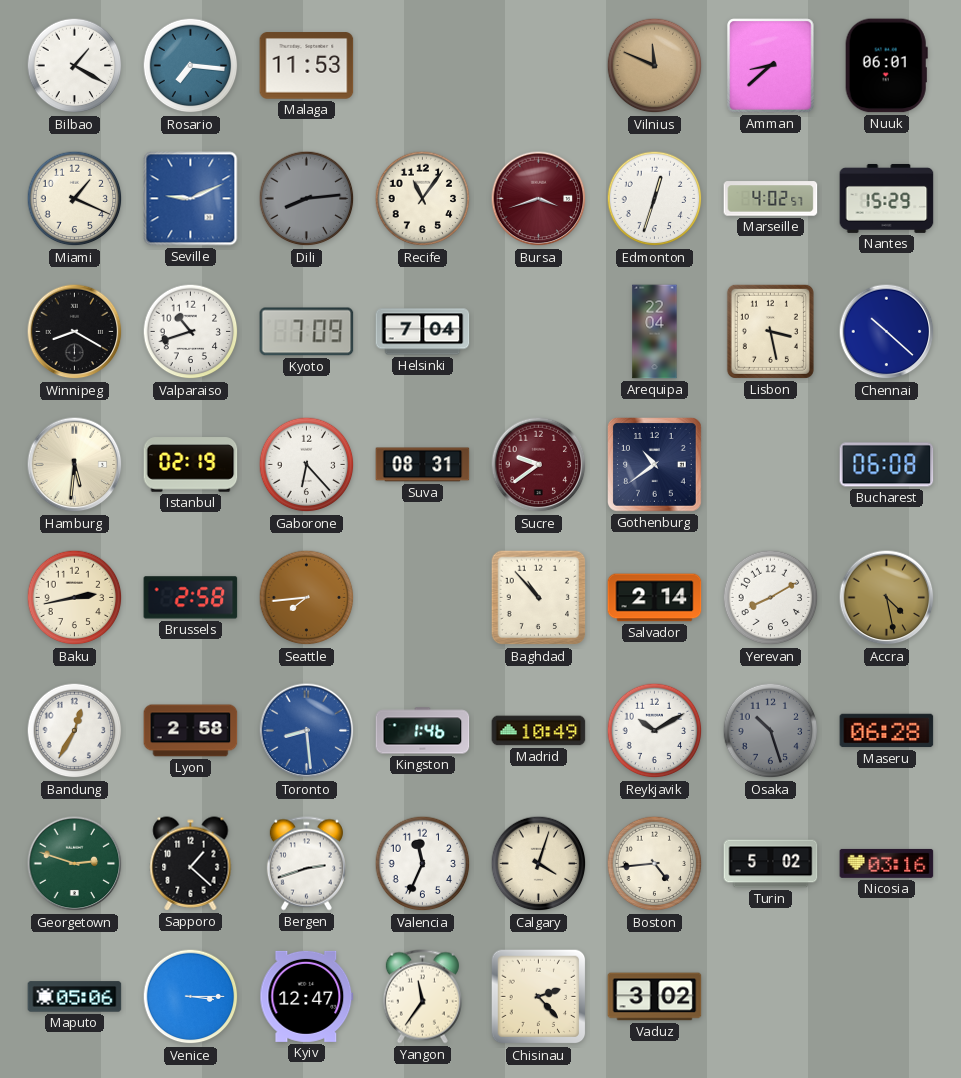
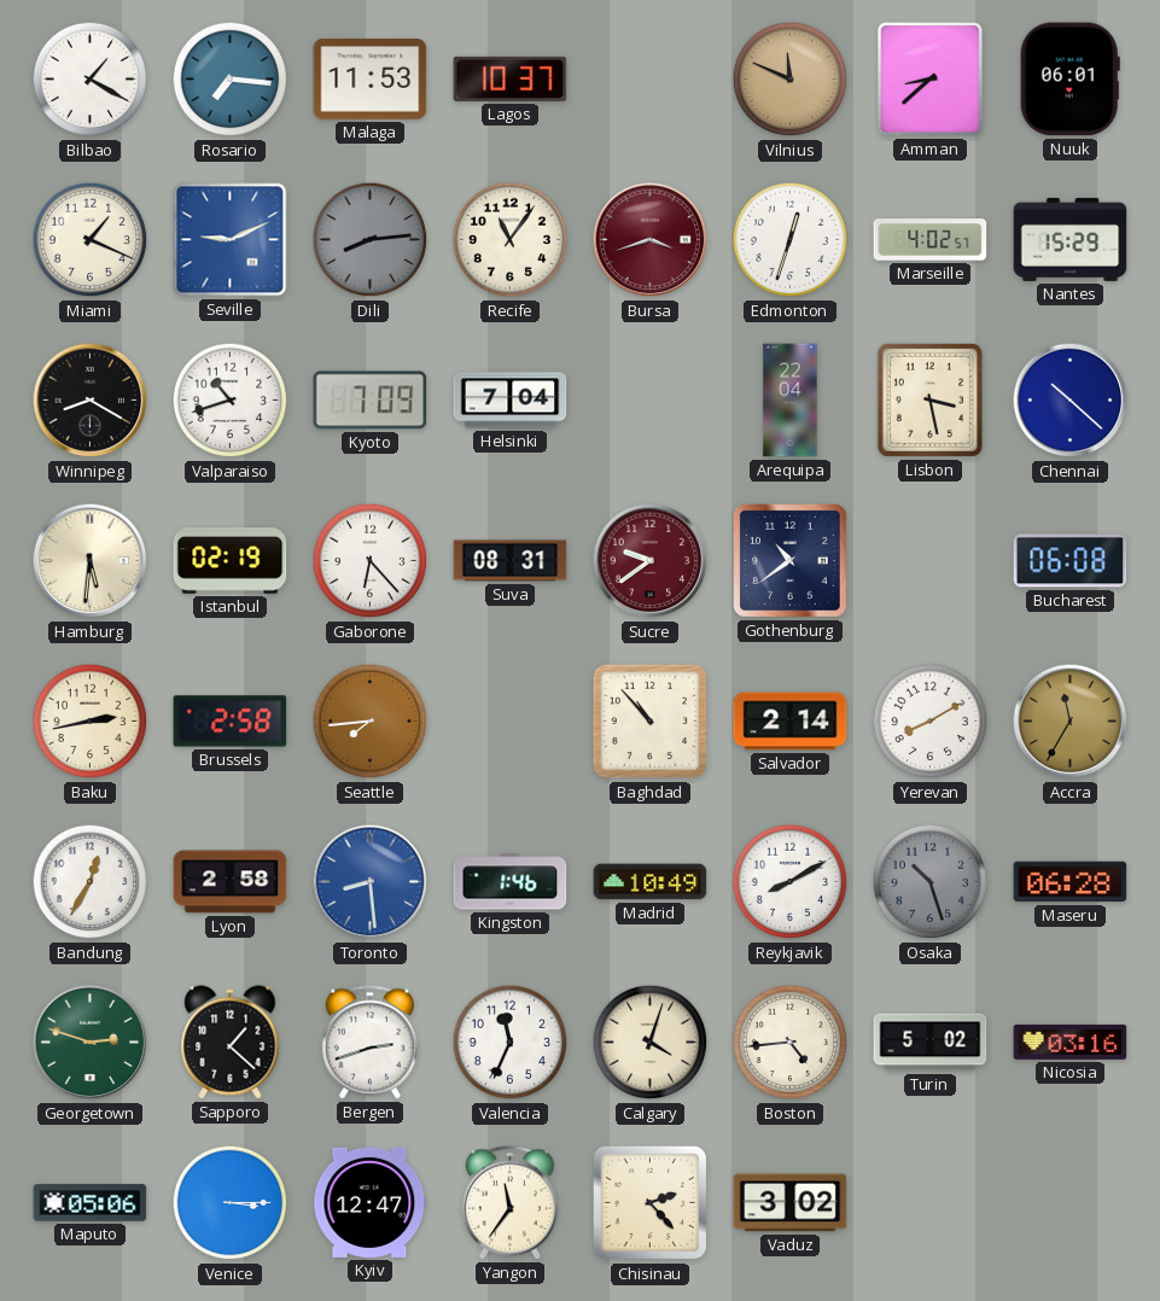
Lagos: none -> 10:37 (511, 78)
Accra: 4:28 -> 11:35 (1071, 722)
Reykjavik: 10:10 -> 8:10 (791, 882)
